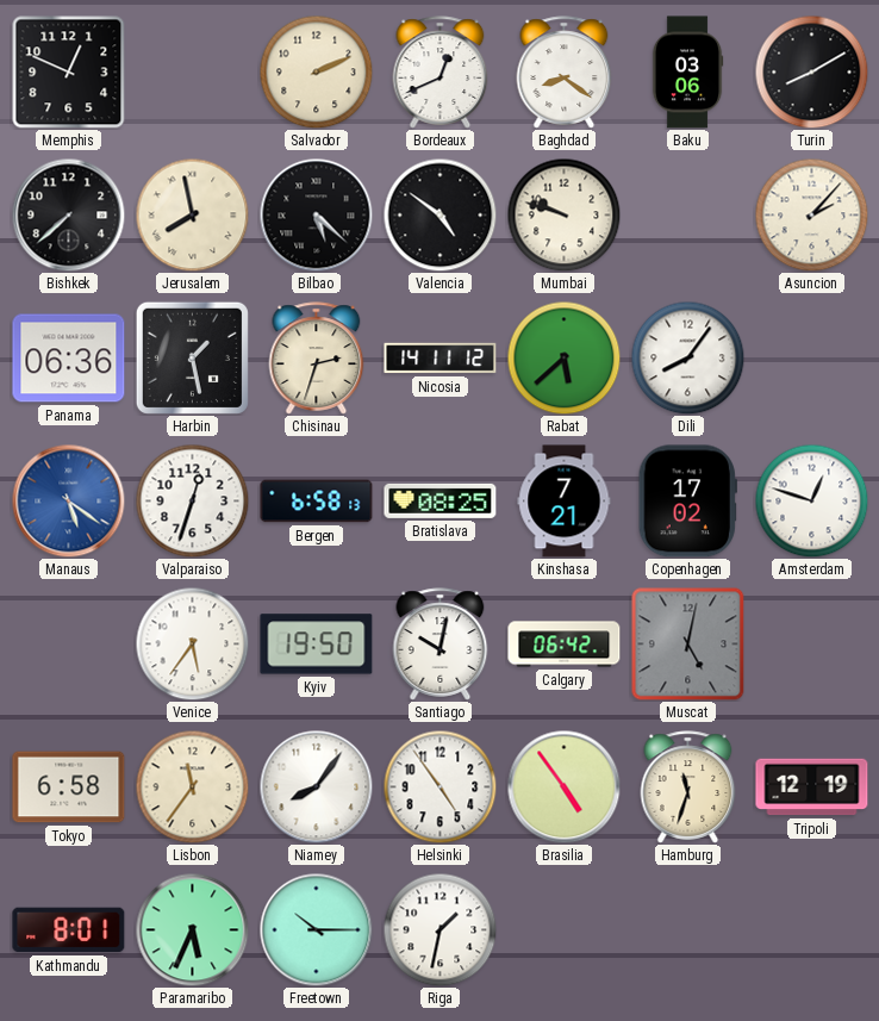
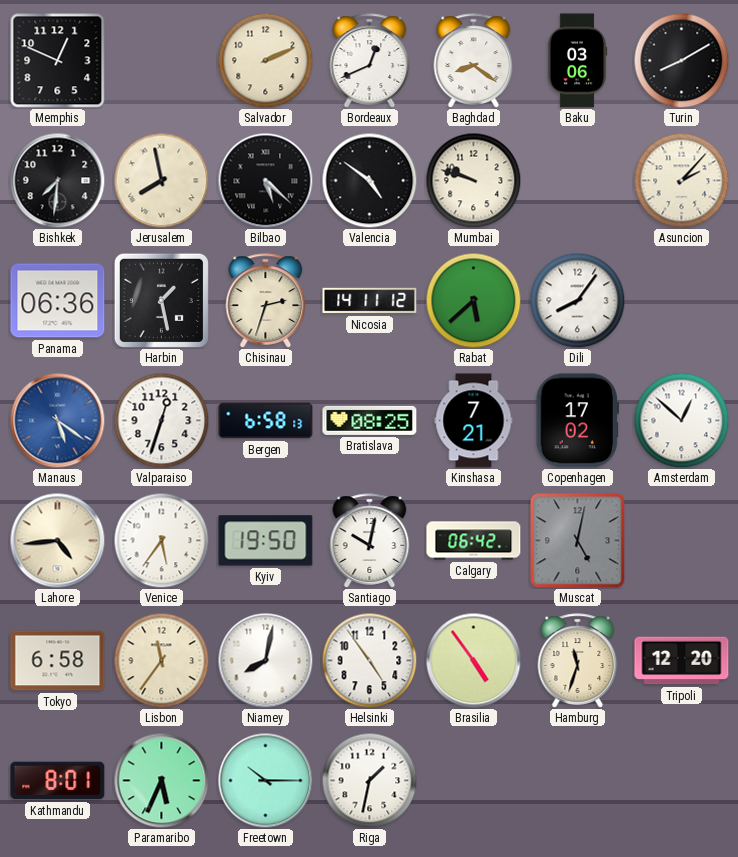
Bishkek: 7:38 -> 7:31 (57, 180)
Amsterdam: 12:48 -> 12:52 (681, 420)
Lahore: none -> 4:44 (57, 540)
Niamey: 8:06 -> 8:02 (265, 660)
Tripoli: 12:19 -> 12:20 (682, 661)
